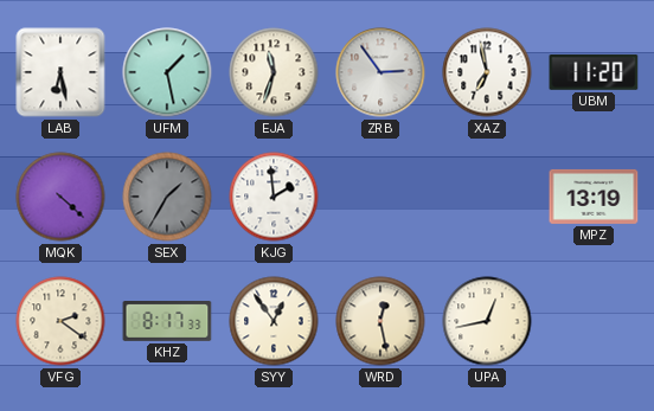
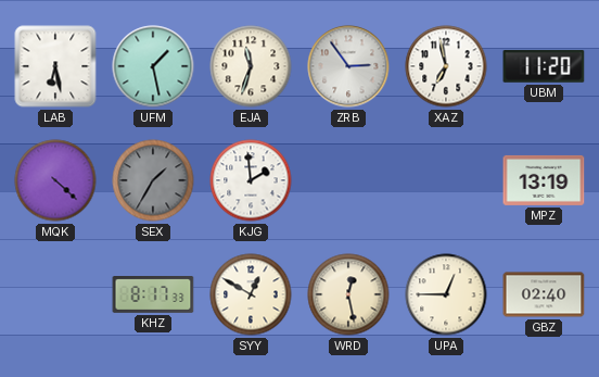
VFG: 2:21 -> none (60, 321)
SYY: 12:54 -> 12:50 (251, 294)
UPA: 12:43 -> 12:45 (446, 294)
GBZ: none -> 02:40 (544, 294)
